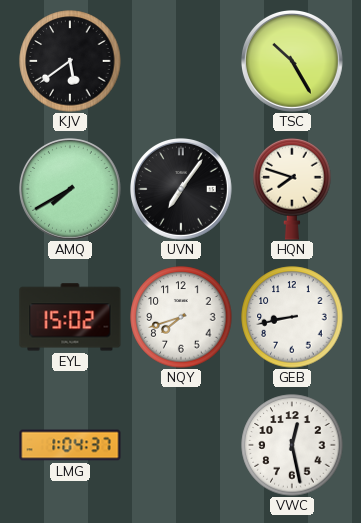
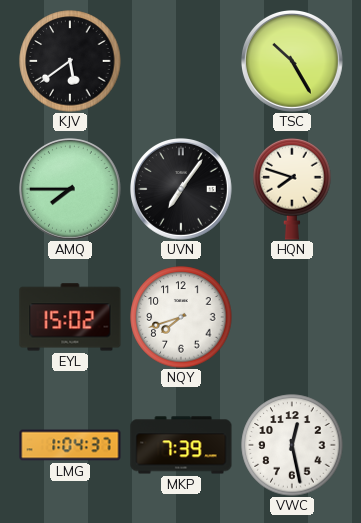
AMQ: 7:40 -> 7:45 (71, 190)
GEB: 8:43 -> none (292, 317)
MKP: none -> 7:39 (181, 445)
